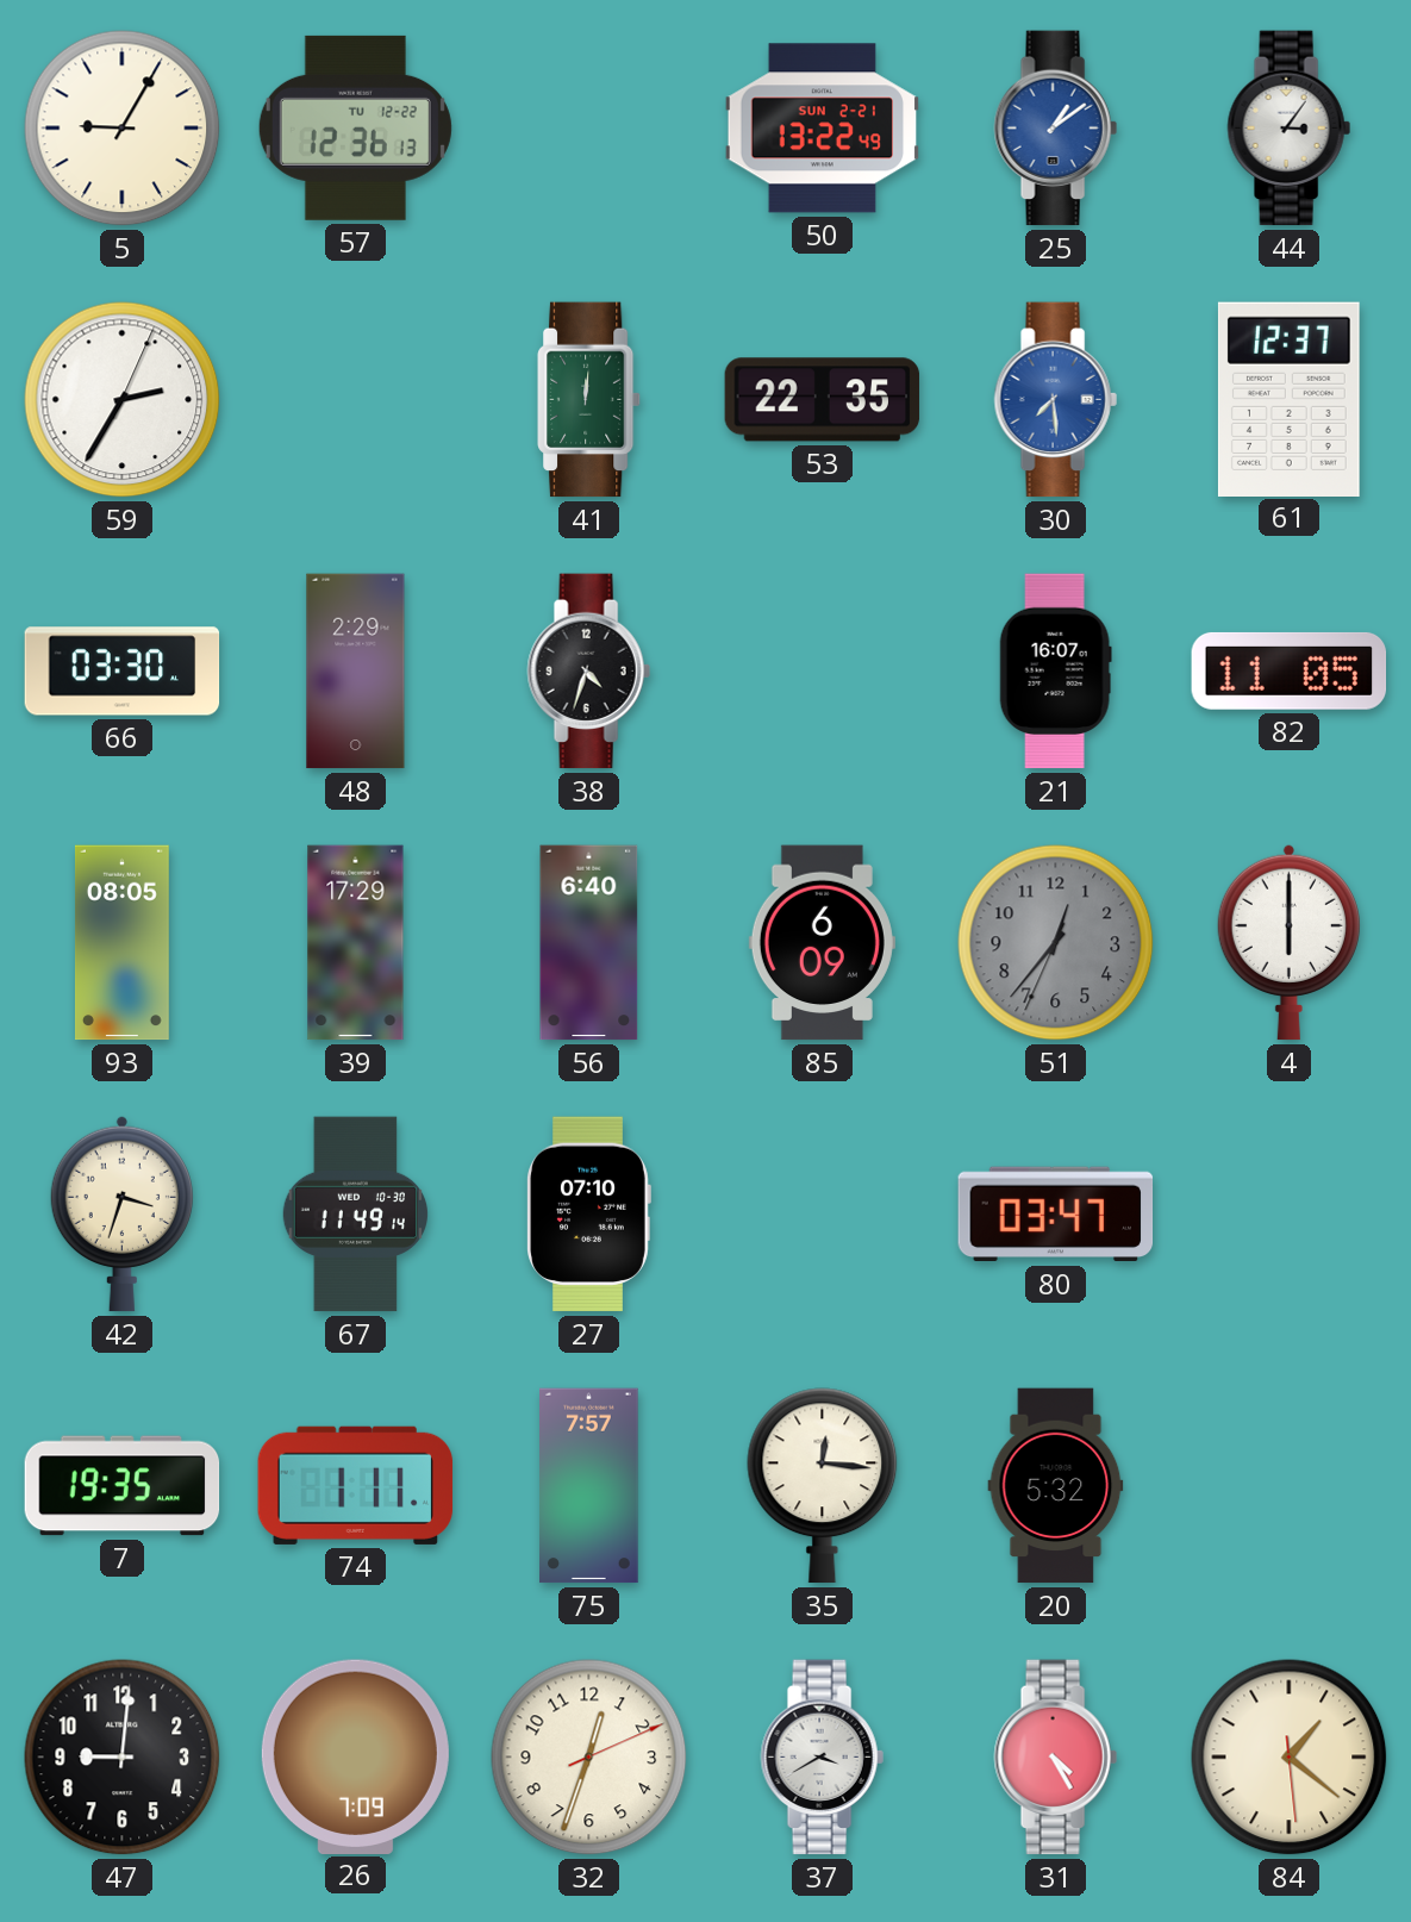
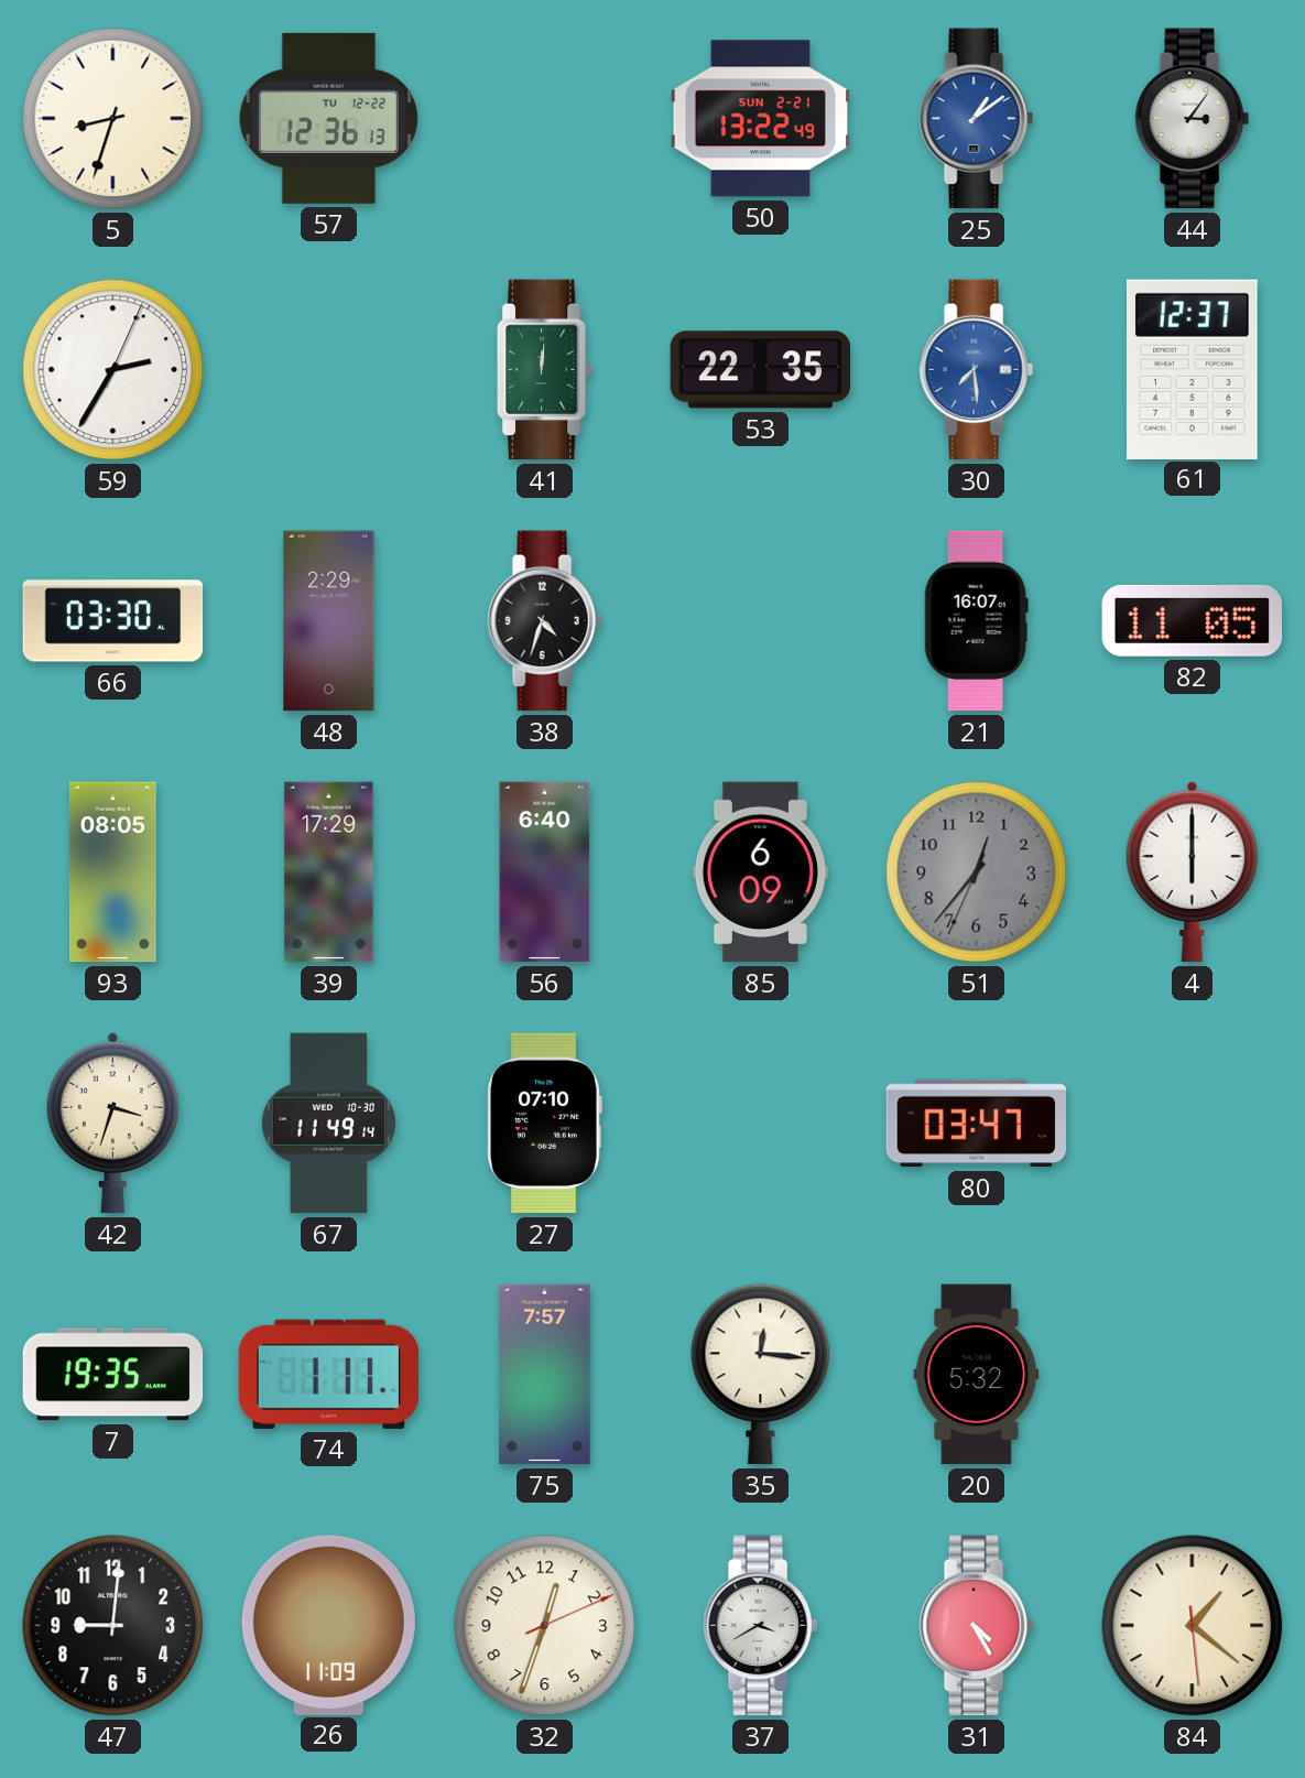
5: 9:05 -> 8:33 (113, 119)
26: 7:09 -> 11:09 (328, 1625)
